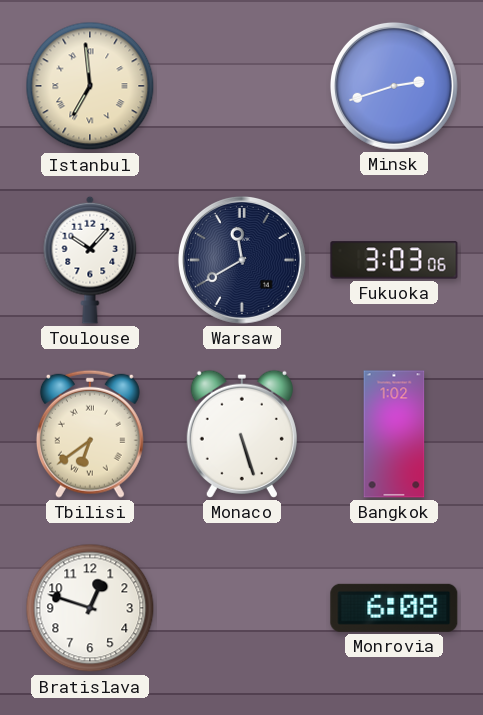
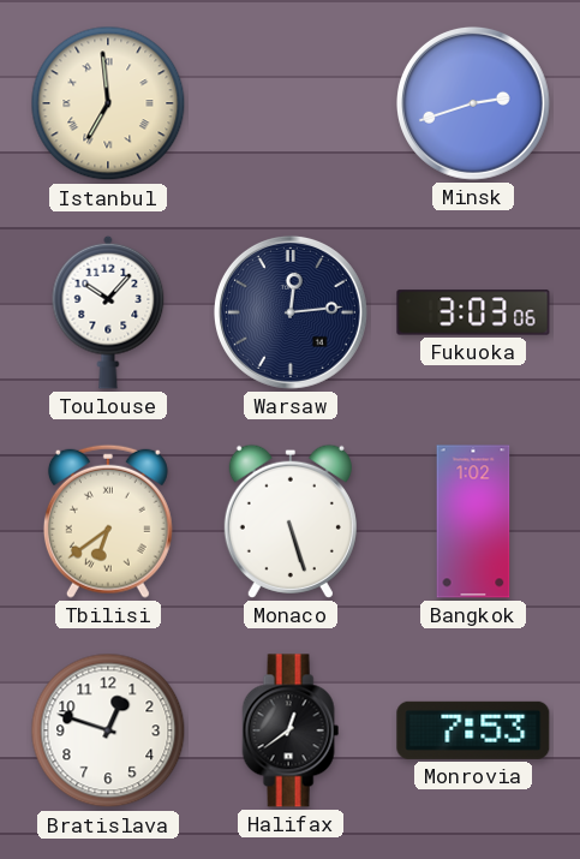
Warsaw: 11:40 -> 12:14 (291, 312)
Halifax: none -> 12:39 (291, 730)
Monrovia: 6:08 -> 7:53 (473, 730)
